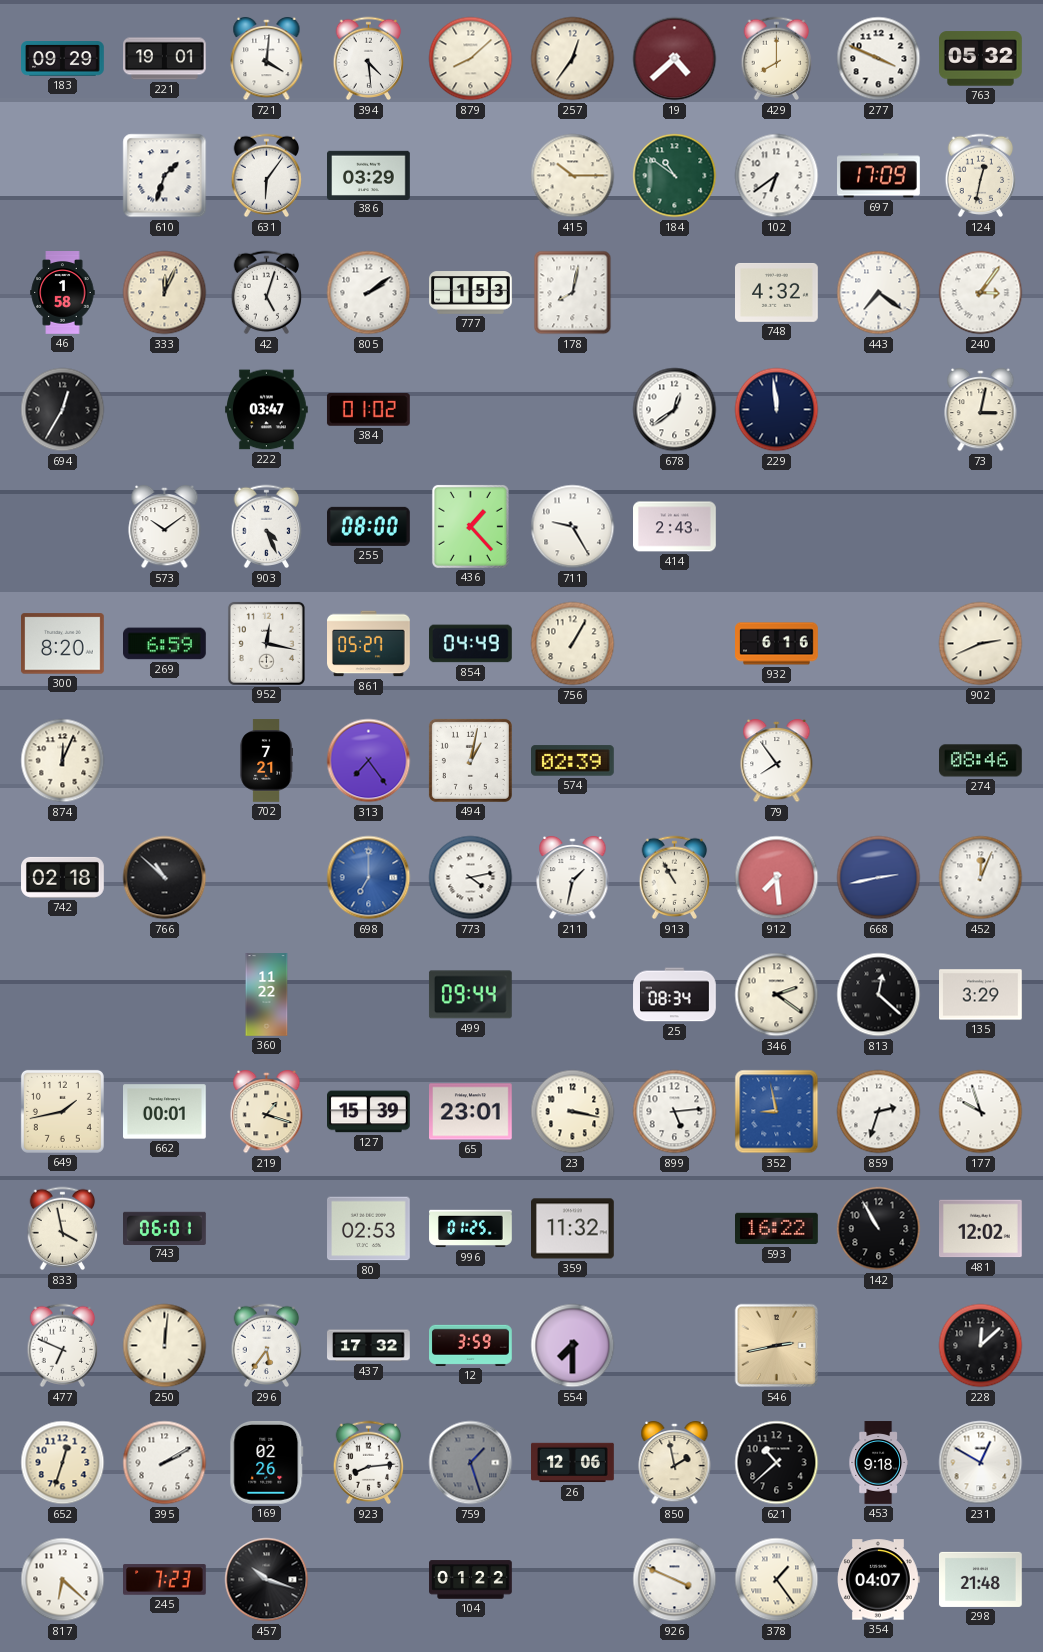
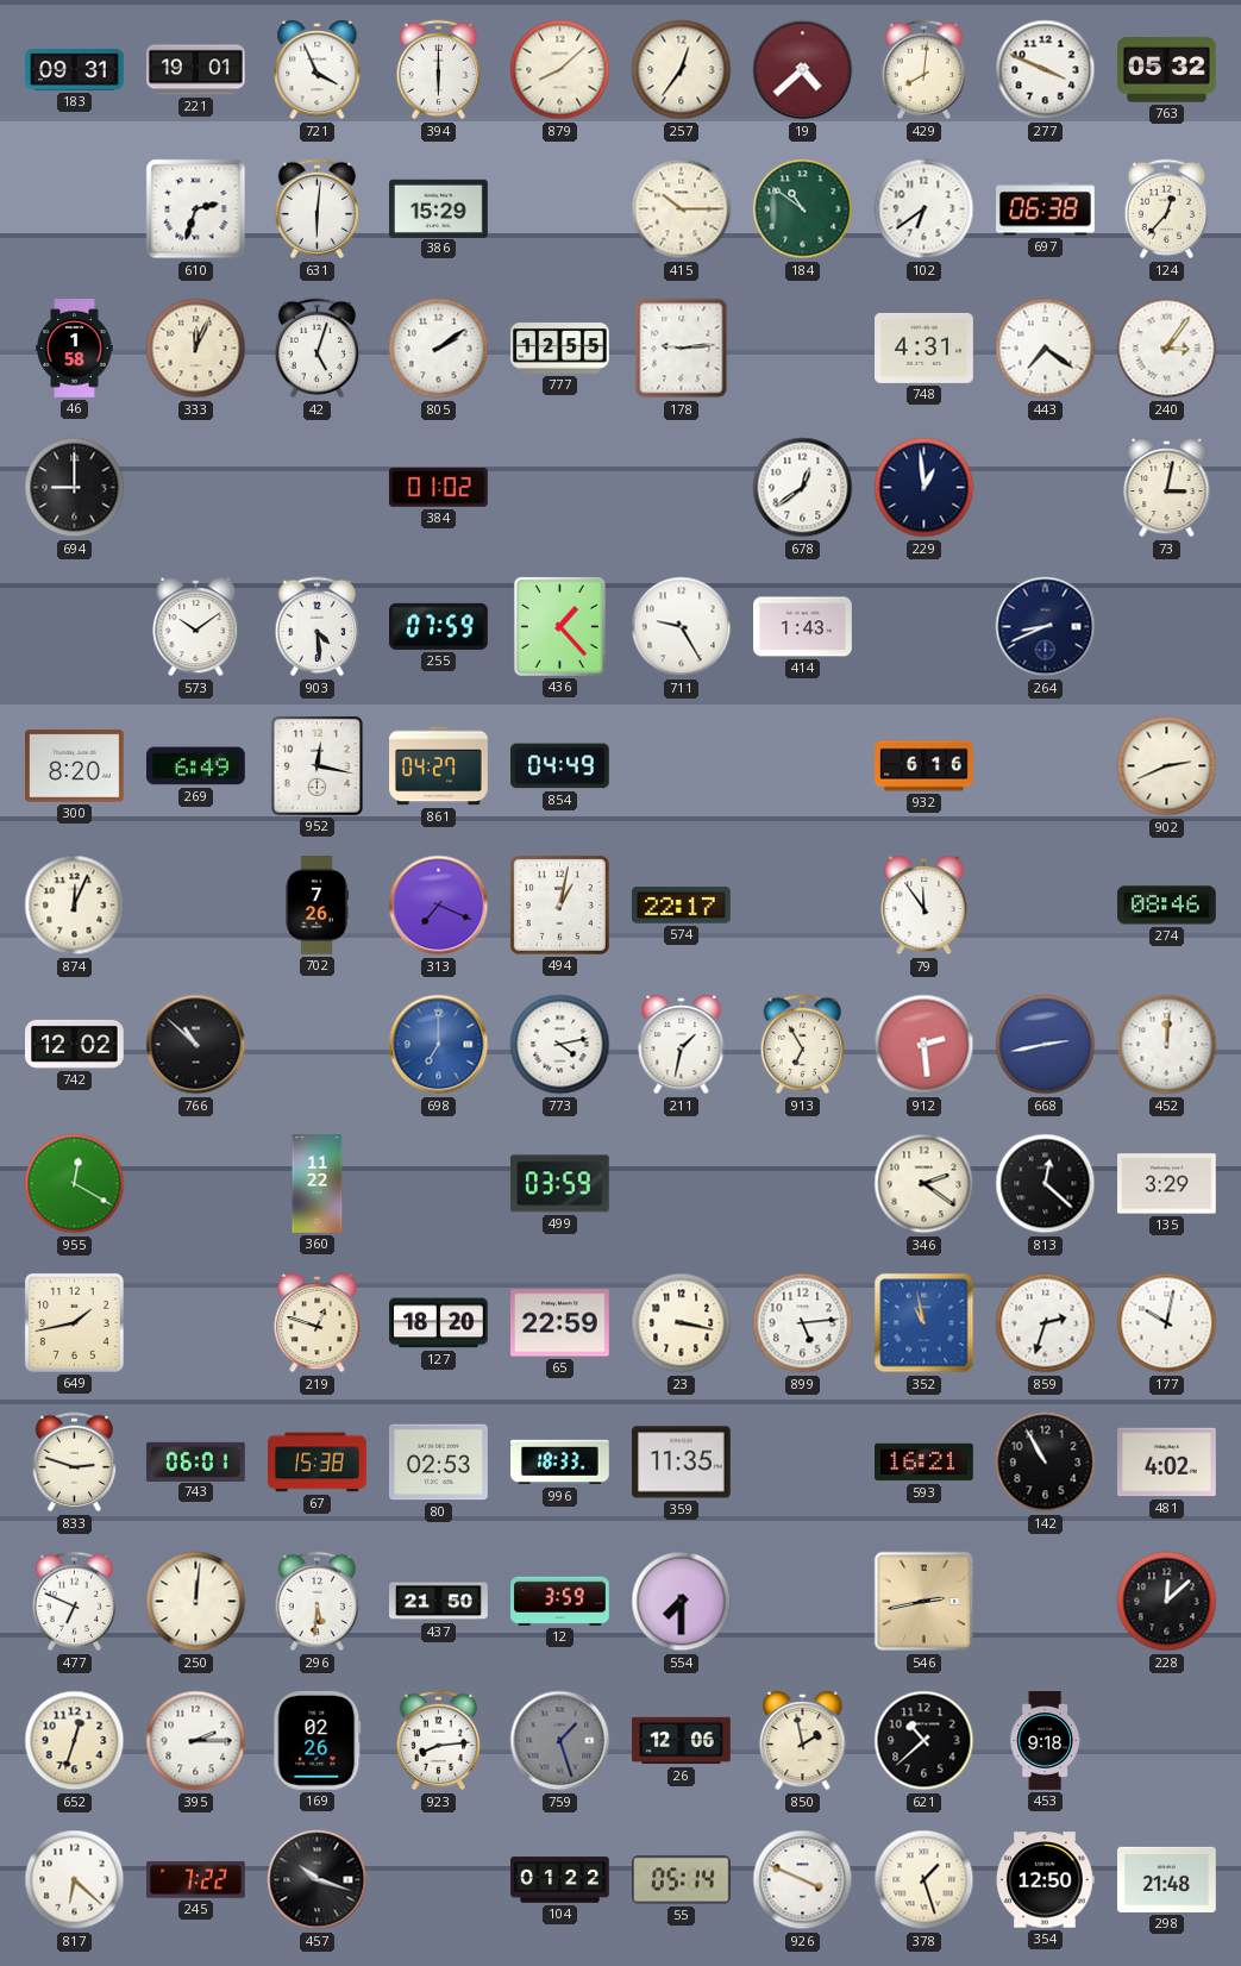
183: 09:29 -> 09:31 (75, 70)
721: 4:01 -> 3:56 (318, 70)
394: 4:29 -> 6:00 (439, 70)
429: 8:00 -> 8:01 (925, 70)
610: 1:33 -> 2:33 (196, 209)
631: 6:06 -> 6:01 (318, 209)
386: 03:29 -> 15:29 (439, 208)
697: 17:09 -> 06:38 (1046, 209)
124: 12:32 -> 12:37 (1167, 209)
777: 1:53 -> 12:55 (560, 349)
178: 8:02 -> 9:14 (682, 349)
748: 4:32 -> 4:31 (925, 348)
694: 12:35 -> 9:00 (75, 488)
222: 03:47 -> none (267, 410)
229: 11:59 -> 12:59 (925, 488)
903: 4:26 -> 4:29 (318, 627)
255: 08:00 -> 07:59 (439, 626)
414: 2:43 -> 1:43 (803, 627)
264: none -> 8:41 (1046, 627)
269: 6:59 -> 6:49 (196, 766)
861: 05:27 -> 04:27 (439, 766)
756: 1:05 -> none (573, 644)
702: 7:21 -> 7:26 (316, 906)
313: 7:24 -> 7:19 (439, 906)
574: 02:39 -> 22:17 (682, 906)
79: 7:54 -> 11:54 (925, 906)
742: 02:18 -> 12:02 (75, 1044)
913: 10:55 -> 6:55 (803, 1045)
912: 7:29 -> 2:29 (925, 1045)
452: 12:04 -> 12:01 (1167, 1045)
955: none -> 12:20 (75, 1184)
499: 09:44 -> 03:59 (559, 1184)
25: 08:34 -> none (675, 995)
662: 00:01 -> none (165, 1112)
219: 1:18 -> 12:48 (318, 1323)
127: 15:39 -> 18:20 (439, 1323)
65: 23:01 -> 22:59 (560, 1323)
352: 8:58 -> 10:58 (925, 1323)
177: 9:57 -> 10:02 (1167, 1323)
833: 3:58 -> 2:48 (75, 1463)
67: none -> 15:38 (318, 1463)
996: 01:25 -> 18:33 (560, 1463)
359: 11:32 -> 11:35 (682, 1463)
593: 16:22 -> 16:21 (925, 1463)
481: 12:02 -> 4:02 (1167, 1463)
296: 5:36 -> 5:31 (318, 1602)
437: 17:32 -> 21:50 (439, 1602)
395: 2:10 -> 2:15 (196, 1741)
231: 12:50 -> none (981, 1463)
245: 7:23 -> 7:22 (196, 1880)
55: none -> 05:14 (682, 1880)
378: 1:24 -> 1:27 (925, 1880)
354: 04:07 -> 12:50 (1046, 1880)
